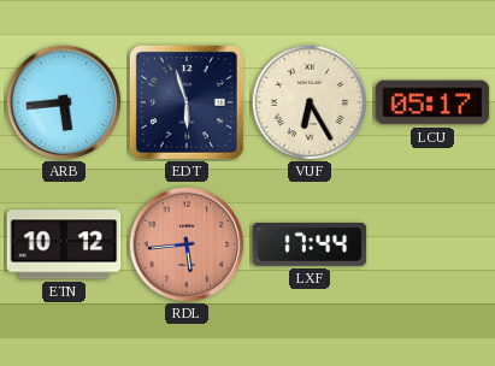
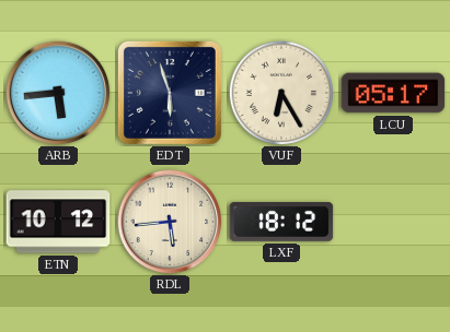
RDL dial: salmon -> cream (170, 222)
LXF: 17:44 -> 18:12 (281, 222)
